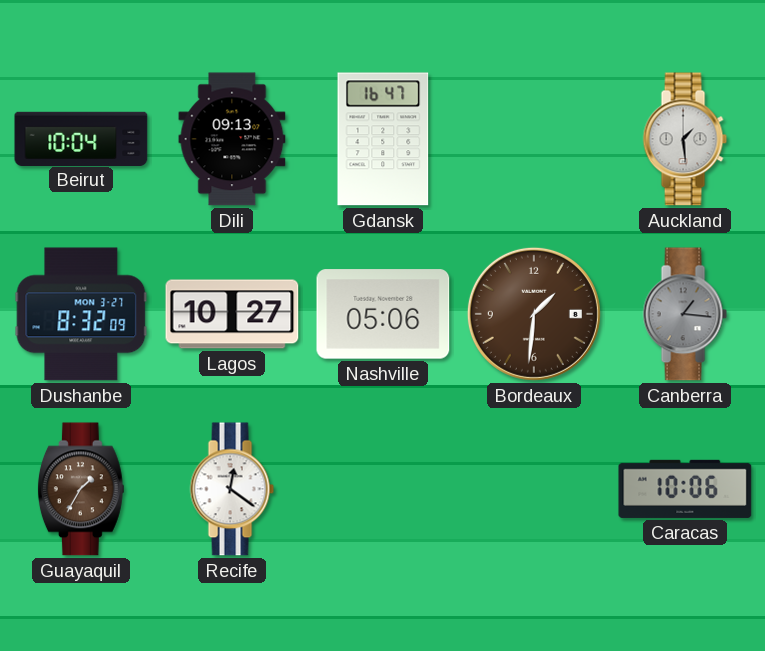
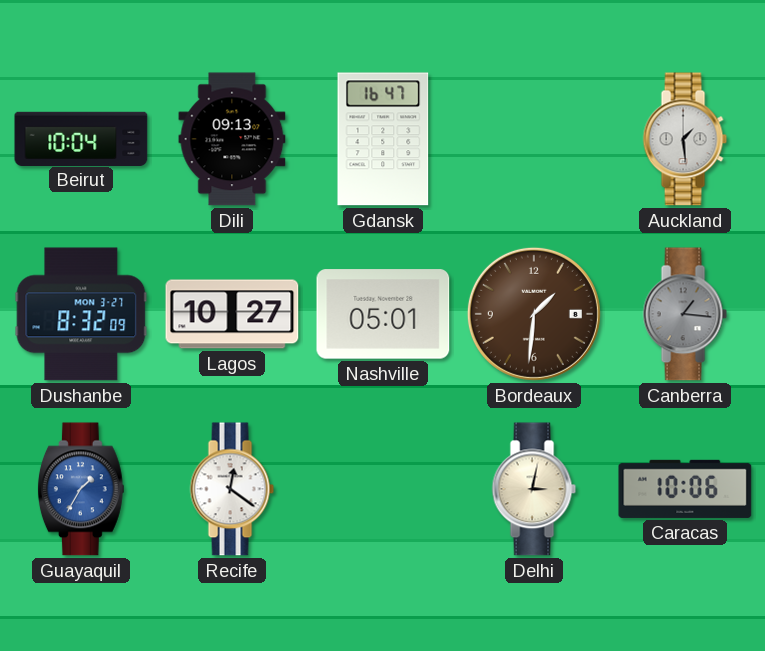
Nashville: 05:06 -> 05:01 (383, 314)
Guayaquil dial: brown -> blue (81, 489)
Delhi: none -> 3:02 (534, 489)
